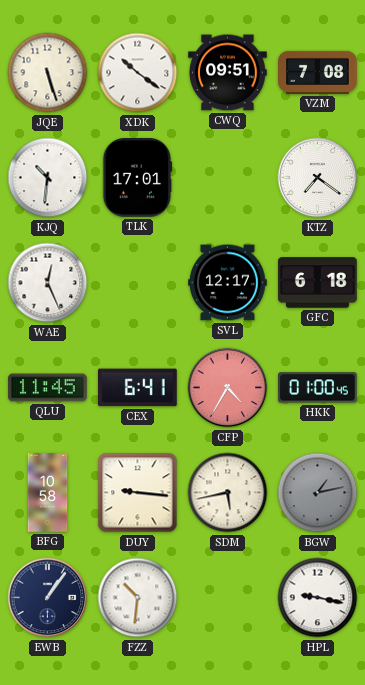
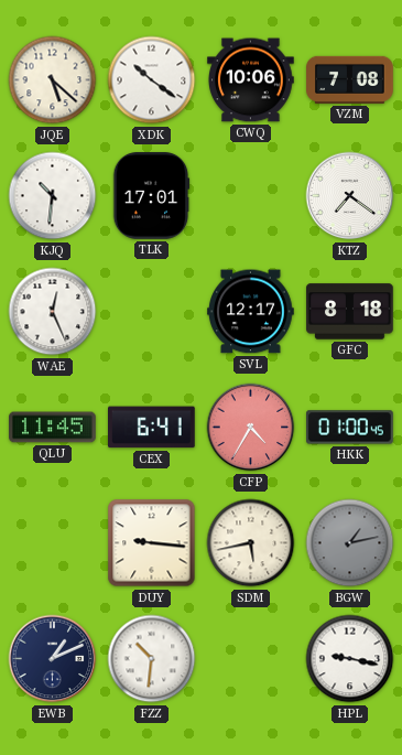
JQE: 5:27 -> 5:22 (53, 80)
CWQ: 09:51 -> 10:06 (251, 80)
GFC: 6:18 -> 8:18 (350, 312)
BFG: 10:58 -> none (48, 493)
EWB: 1:06 -> 1:11 (53, 659)
